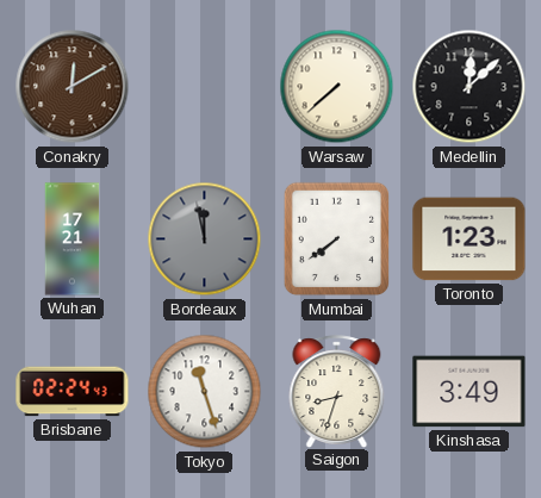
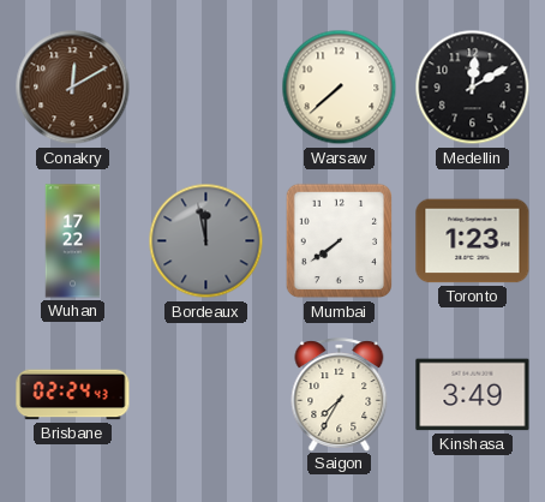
Medellin: 12:08 -> 12:10 (473, 88)
Wuhan: 17:21 -> 17:22 (73, 241)
Tokyo: 11:27 -> none (205, 392)
Saigon: 8:33 -> 7:35 (340, 394)
